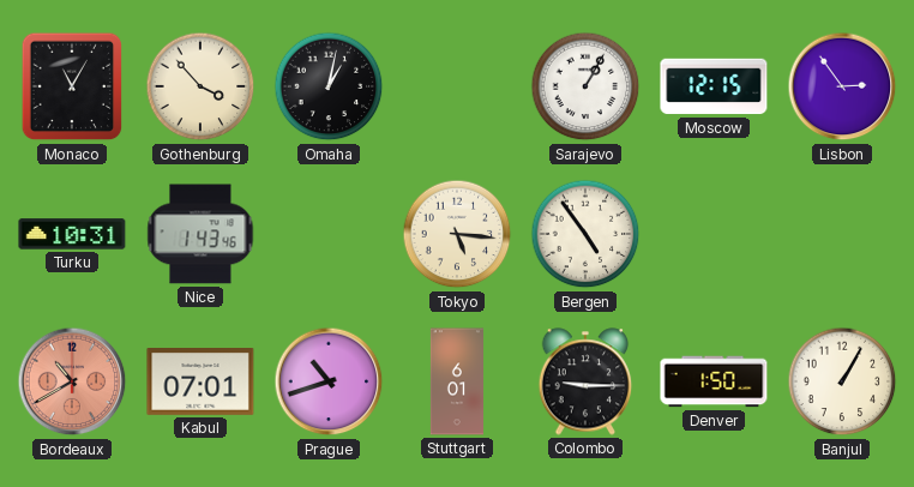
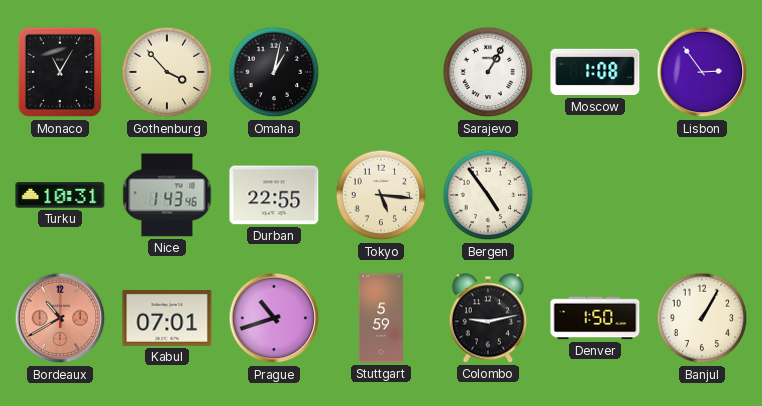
Moscow: 12:15 -> 1:08 (595, 72)
Durban: none -> 22:55 (274, 195)
Stuttgart: 6:01 -> 5:59 (381, 318)
Colombo: 9:15 -> 9:13 (488, 318)
